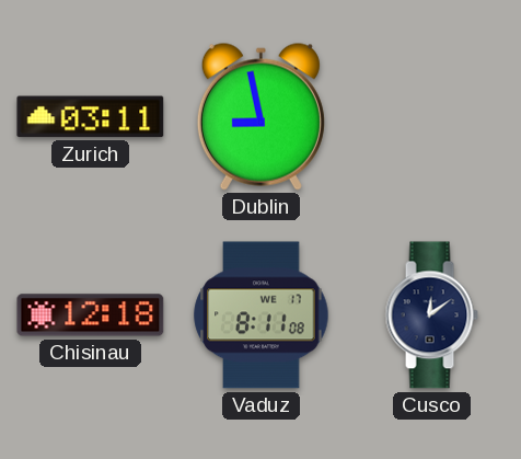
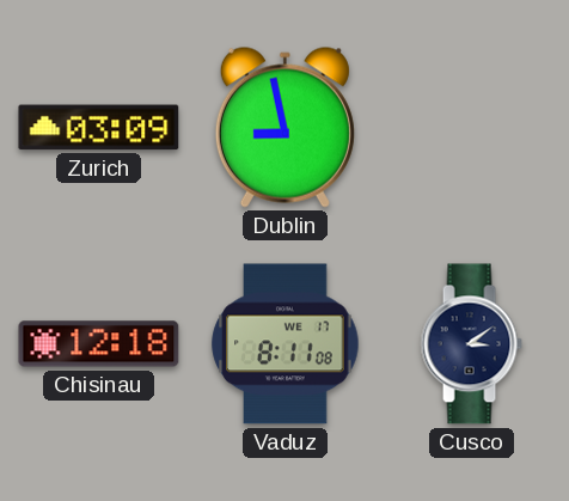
Zurich: 03:11 -> 03:09 (99, 128)
Cusco: 12:09 -> 3:09 (471, 344)
